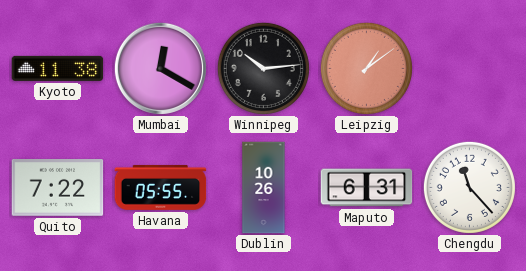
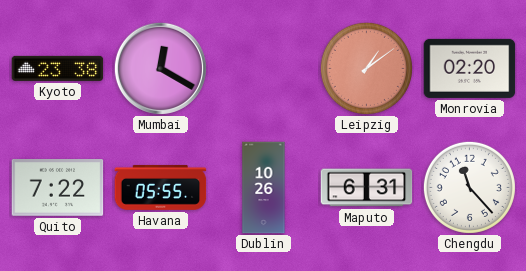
Kyoto: 11:38 -> 23:38 (58, 68)
Winnipeg: 10:14 -> none (263, 68)
Monrovia: none -> 02:20 (470, 68)
